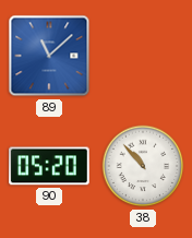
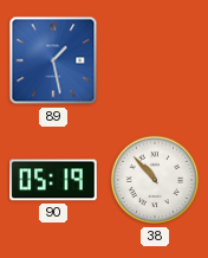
89: 11:08 -> 1:28 (53, 60)
90: 05:20 -> 05:19 (53, 180)
